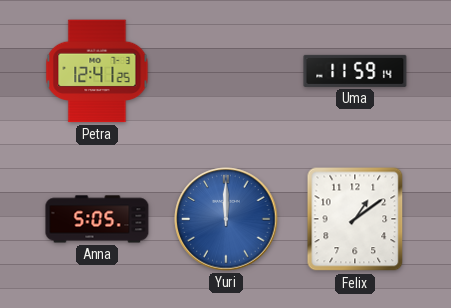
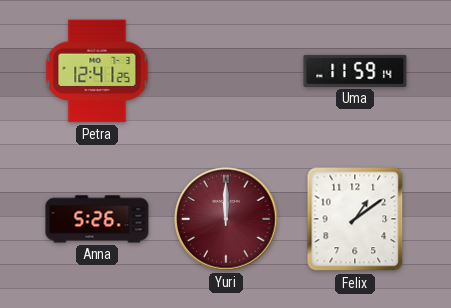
Anna: 5:05 -> 5:26 (97, 219)
Yuri dial: blue -> burgundy (226, 219)
